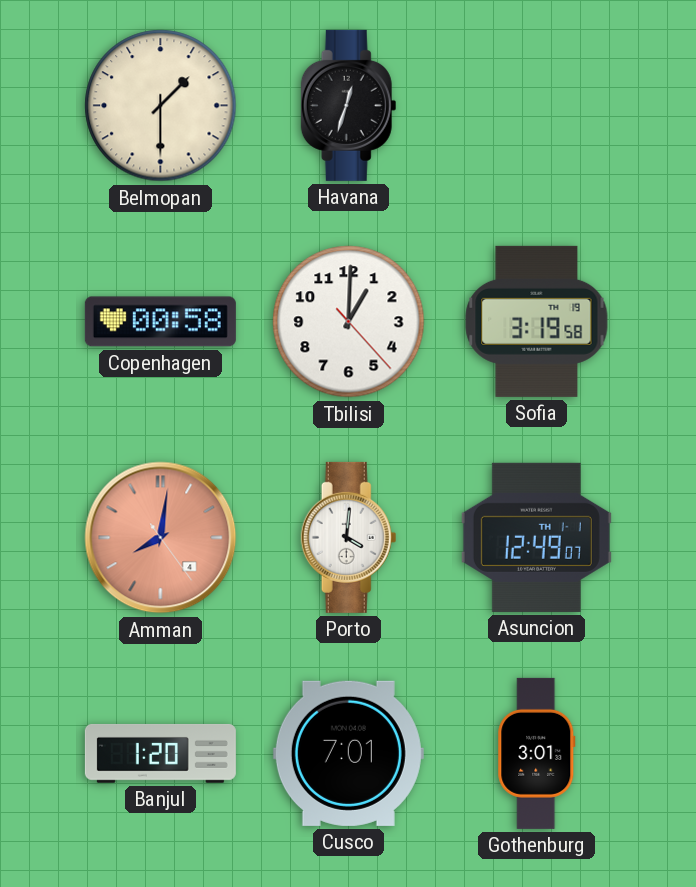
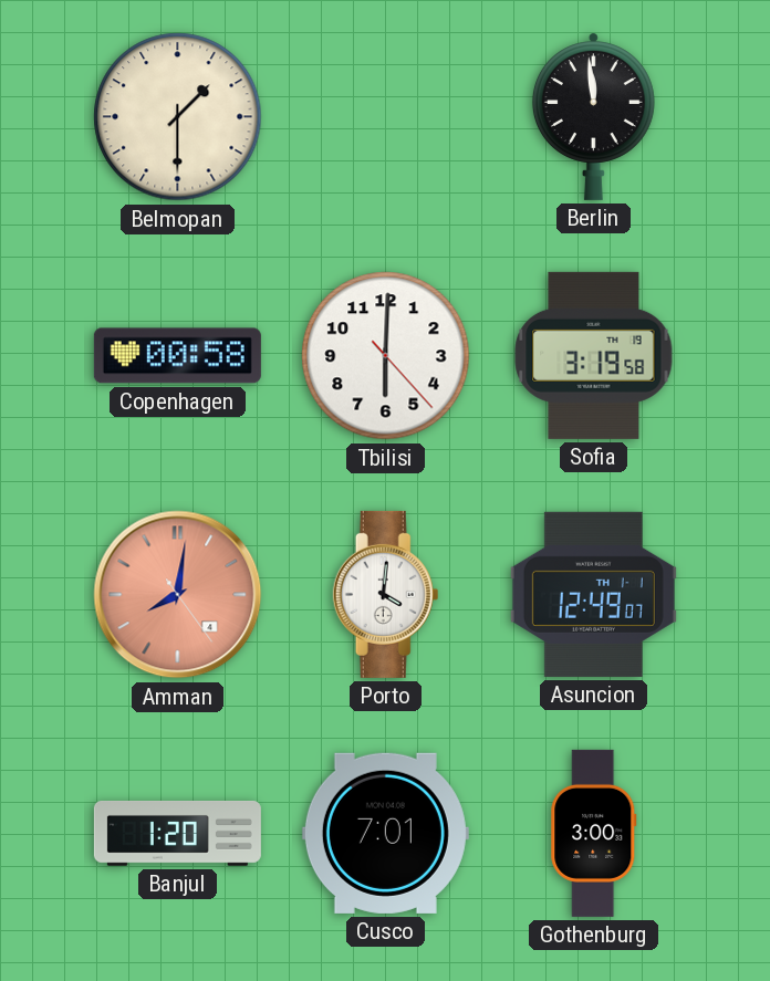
Havana: 12:33 -> none (349, 105)
Berlin: none -> 11:59 (593, 116)
Tbilisi: 1:00 -> 6:00 (386, 356)
Gothenburg: 3:01 -> 3:00 (594, 833)
